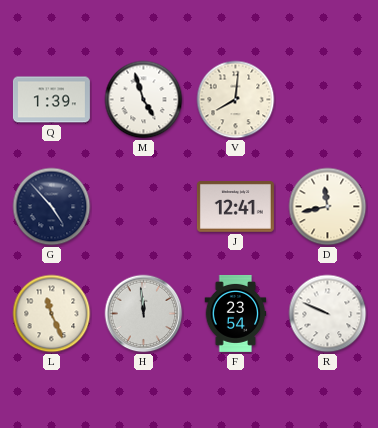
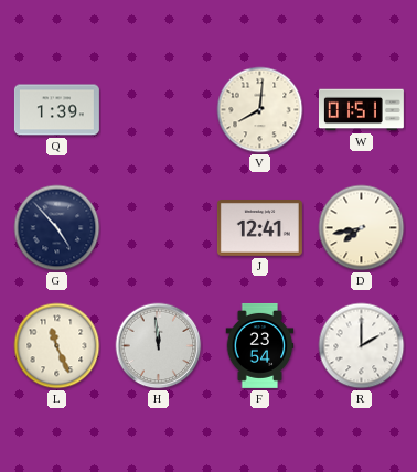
M: 4:57 -> none (144, 100)
W: none -> 01:51 (361, 110)
D: 11:43 -> 7:43 (362, 228)
R: 9:49 -> 2:00 (362, 346)
